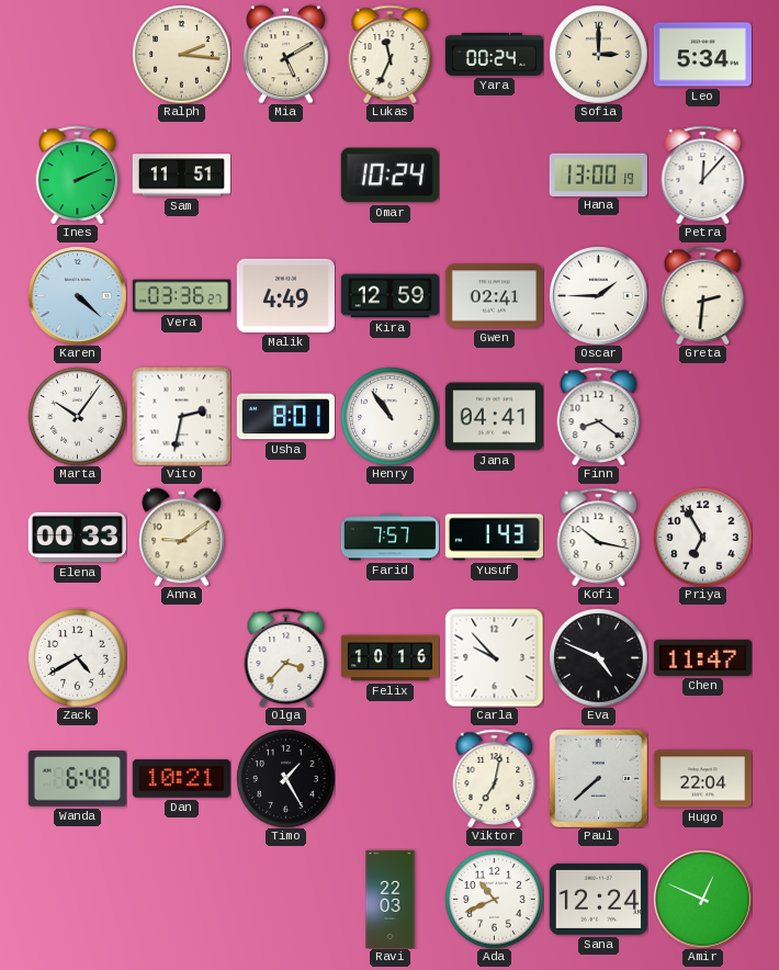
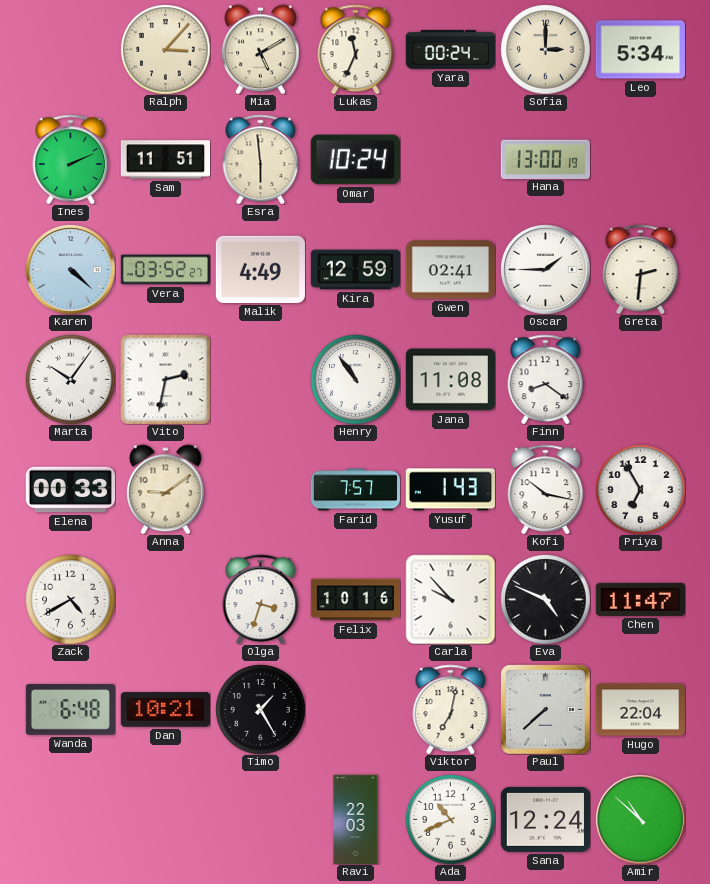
Ralph: 2:16 -> 3:07 (165, 49)
Esra: none -> 5:59 (261, 159)
Petra: 12:07 -> none (703, 174)
Vera: 03:36 -> 03:52 (165, 270)
Usha: 8:01 -> none (285, 417)
Jana: 04:41 -> 11:08 (450, 380)
Olga: 3:37 -> 3:33 (261, 599)
Amir: 12:49 -> 10:52 (640, 819)
